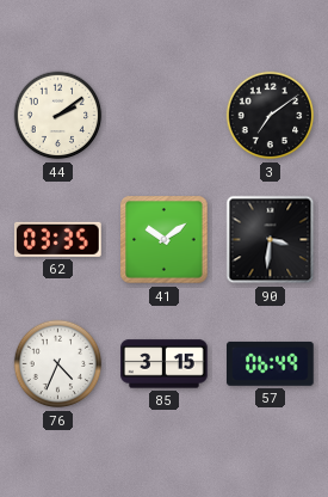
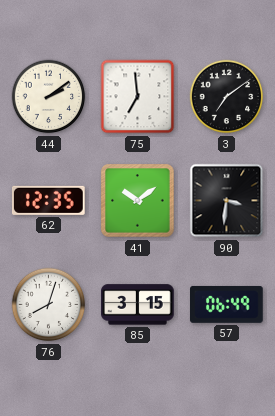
75: none -> 6:59 (138, 97)
62: 03:35 -> 12:35 (49, 200)
76: 4:34 -> 8:03 (49, 305)
